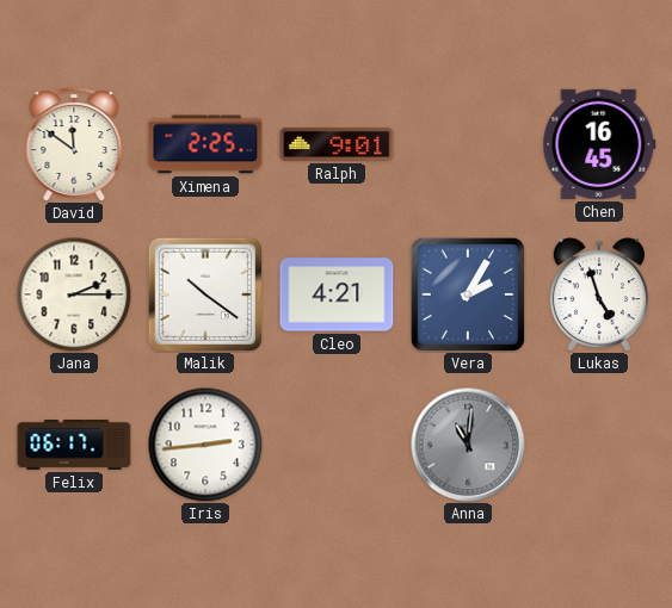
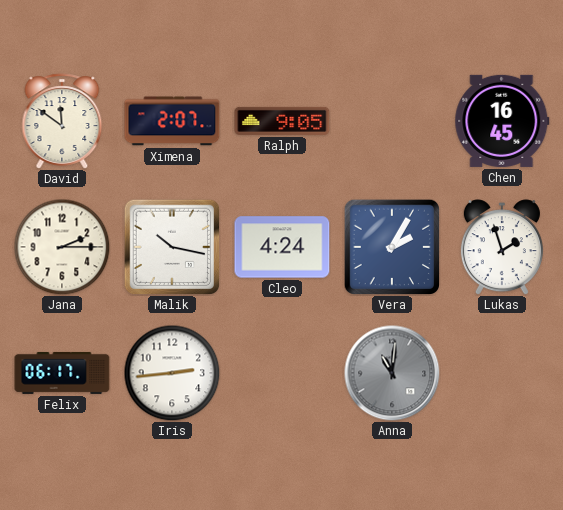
Ximena: 2:25 -> 2:07 (172, 121)
Ralph: 9:01 -> 9:05 (282, 121)
Malik: 10:21 -> 10:17 (171, 246)
Cleo: 4:21 -> 4:24 (282, 247)
Lukas: 4:57 -> 1:57 (502, 247)
